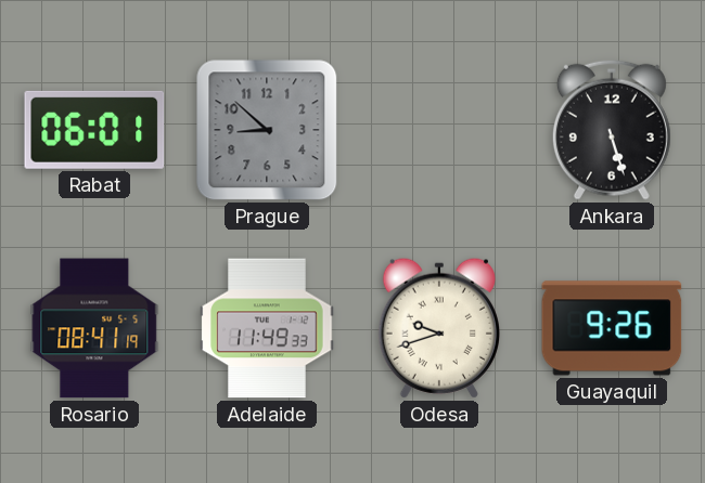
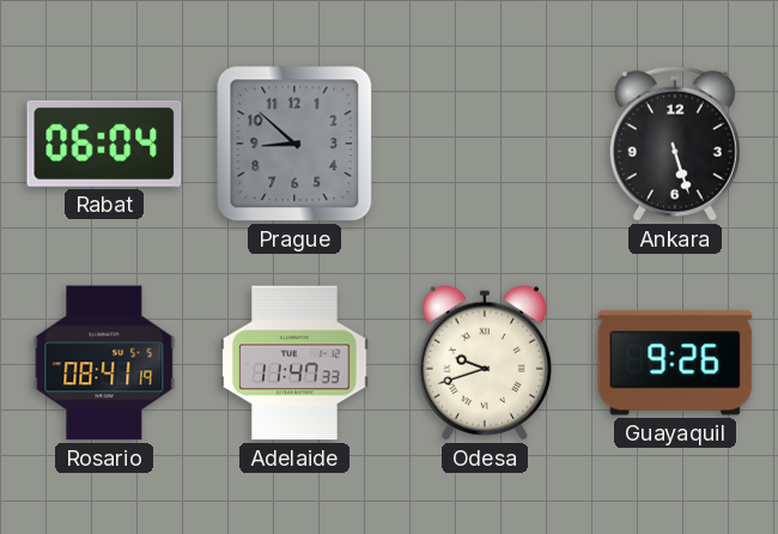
Rabat: 06:01 -> 06:04 (104, 144)
Adelaide: 11:49 -> 11:47 (294, 363)
